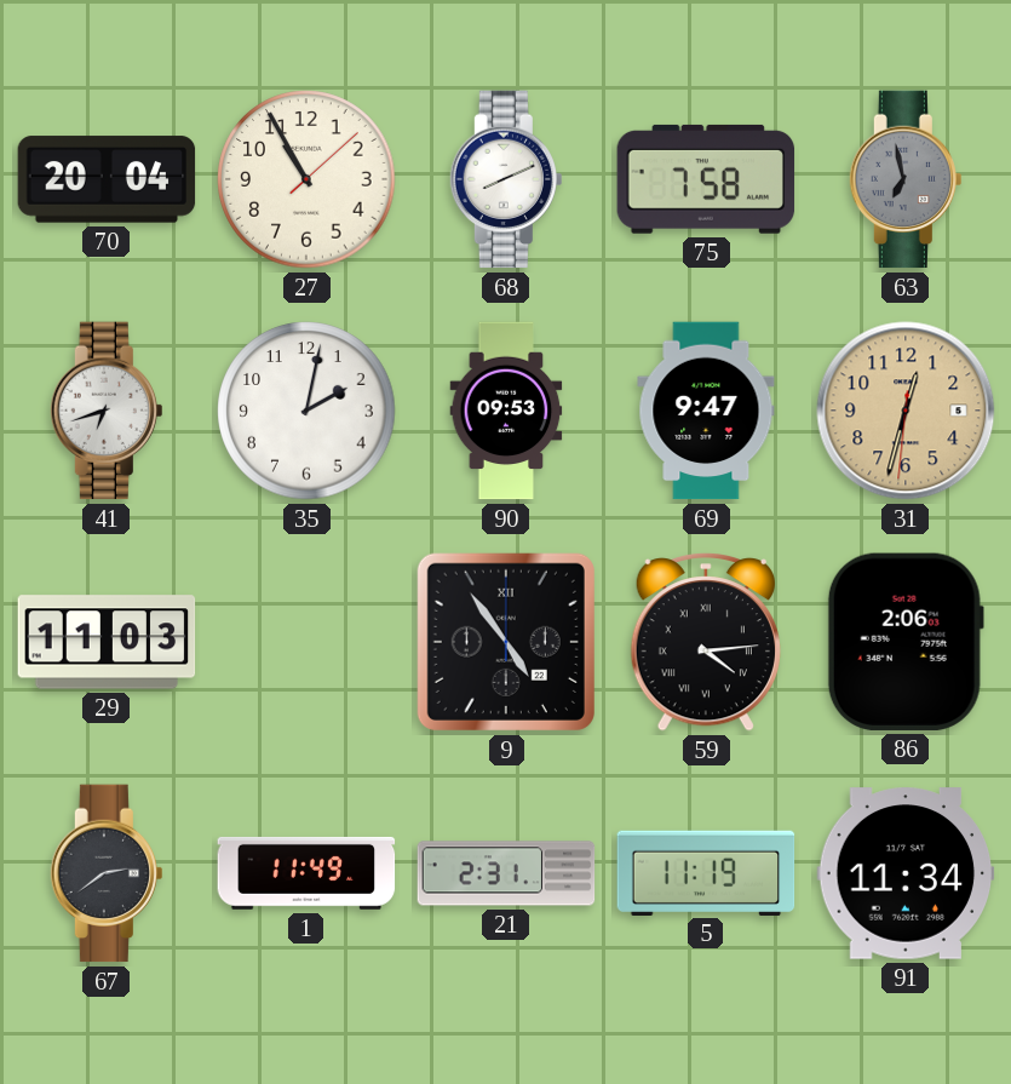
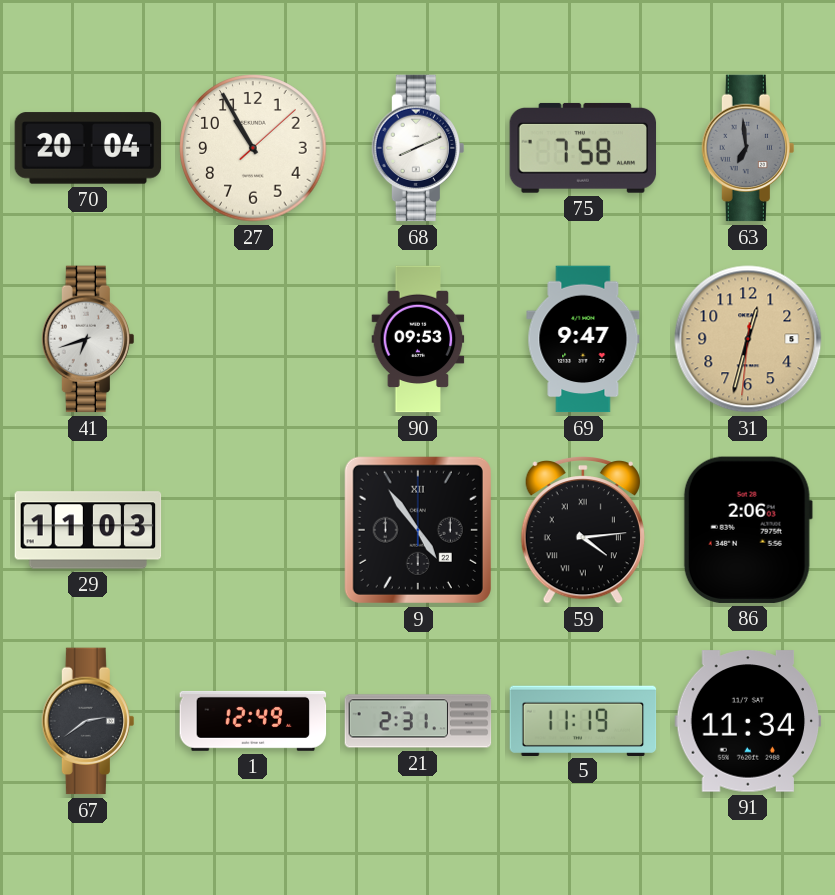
63: 6:58 -> 6:59 (747, 148)
35: 2:02 -> none (306, 411)
1: 11:49 -> 12:49 (253, 721)
